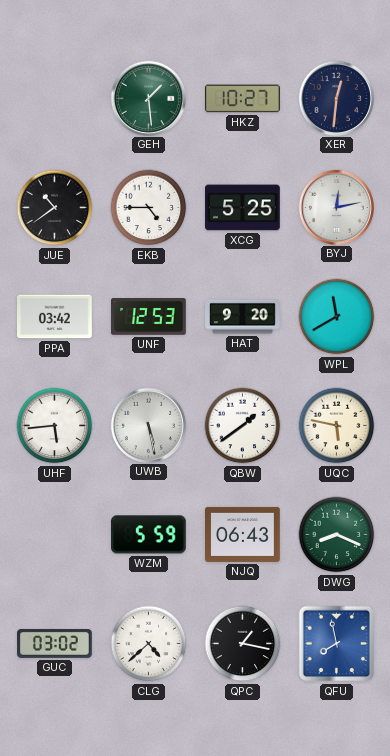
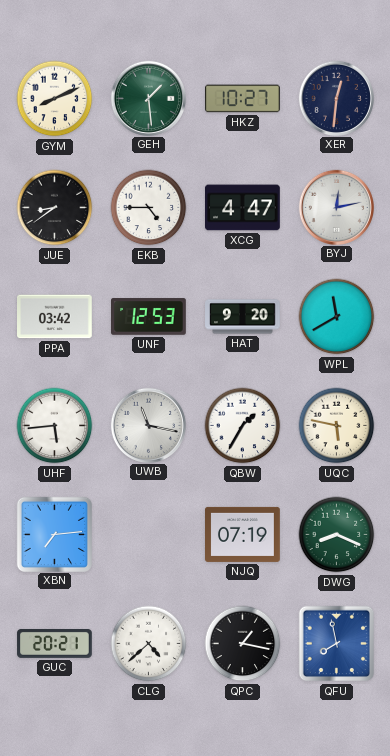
GYM: none -> 8:11 (55, 99)
JUE: 10:39 -> 8:39 (55, 208)
XCG: 5:25 -> 4:47 (243, 208)
UWB: 5:28 -> 11:17 (148, 425)
QBW: 1:39 -> 1:35 (243, 426)
XBN: none -> 7:14 (54, 534)
WZM: 5:59 -> none (149, 535)
NJQ: 06:43 -> 07:19 (243, 534)
GUC: 03:02 -> 20:21 (55, 644)
